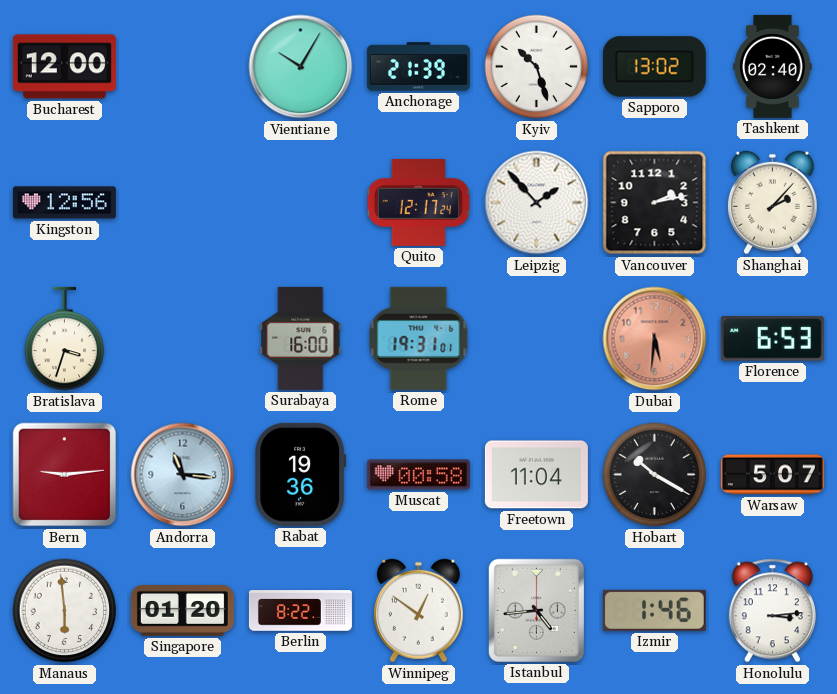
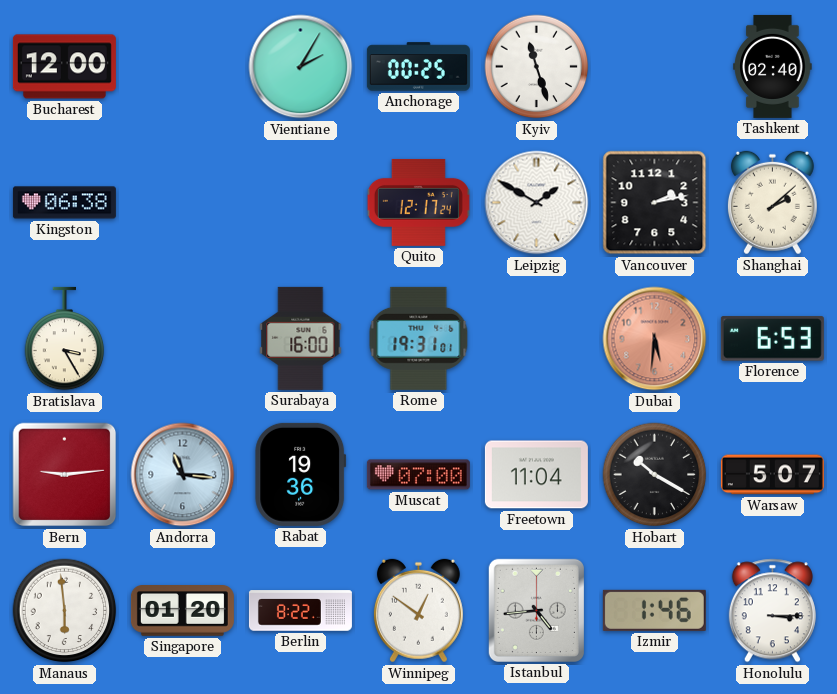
Vientiane: 10:05 -> 2:05 (301, 67)
Anchorage: 21:39 -> 00:25 (418, 67)
Kyiv: 10:27 -> 11:27 (537, 67)
Sapporo: 13:02 -> none (654, 67)
Kingston: 12:56 -> 06:38 (64, 203)
Leipzig: 1:53 -> 1:50 (537, 203)
Shanghai: 2:07 -> 2:08 (772, 203)
Bratislava: 3:33 -> 3:25 (65, 339)
Muscat: 00:58 -> 07:00 (418, 475)
Honolulu: 3:14 -> 3:15 (772, 611)
